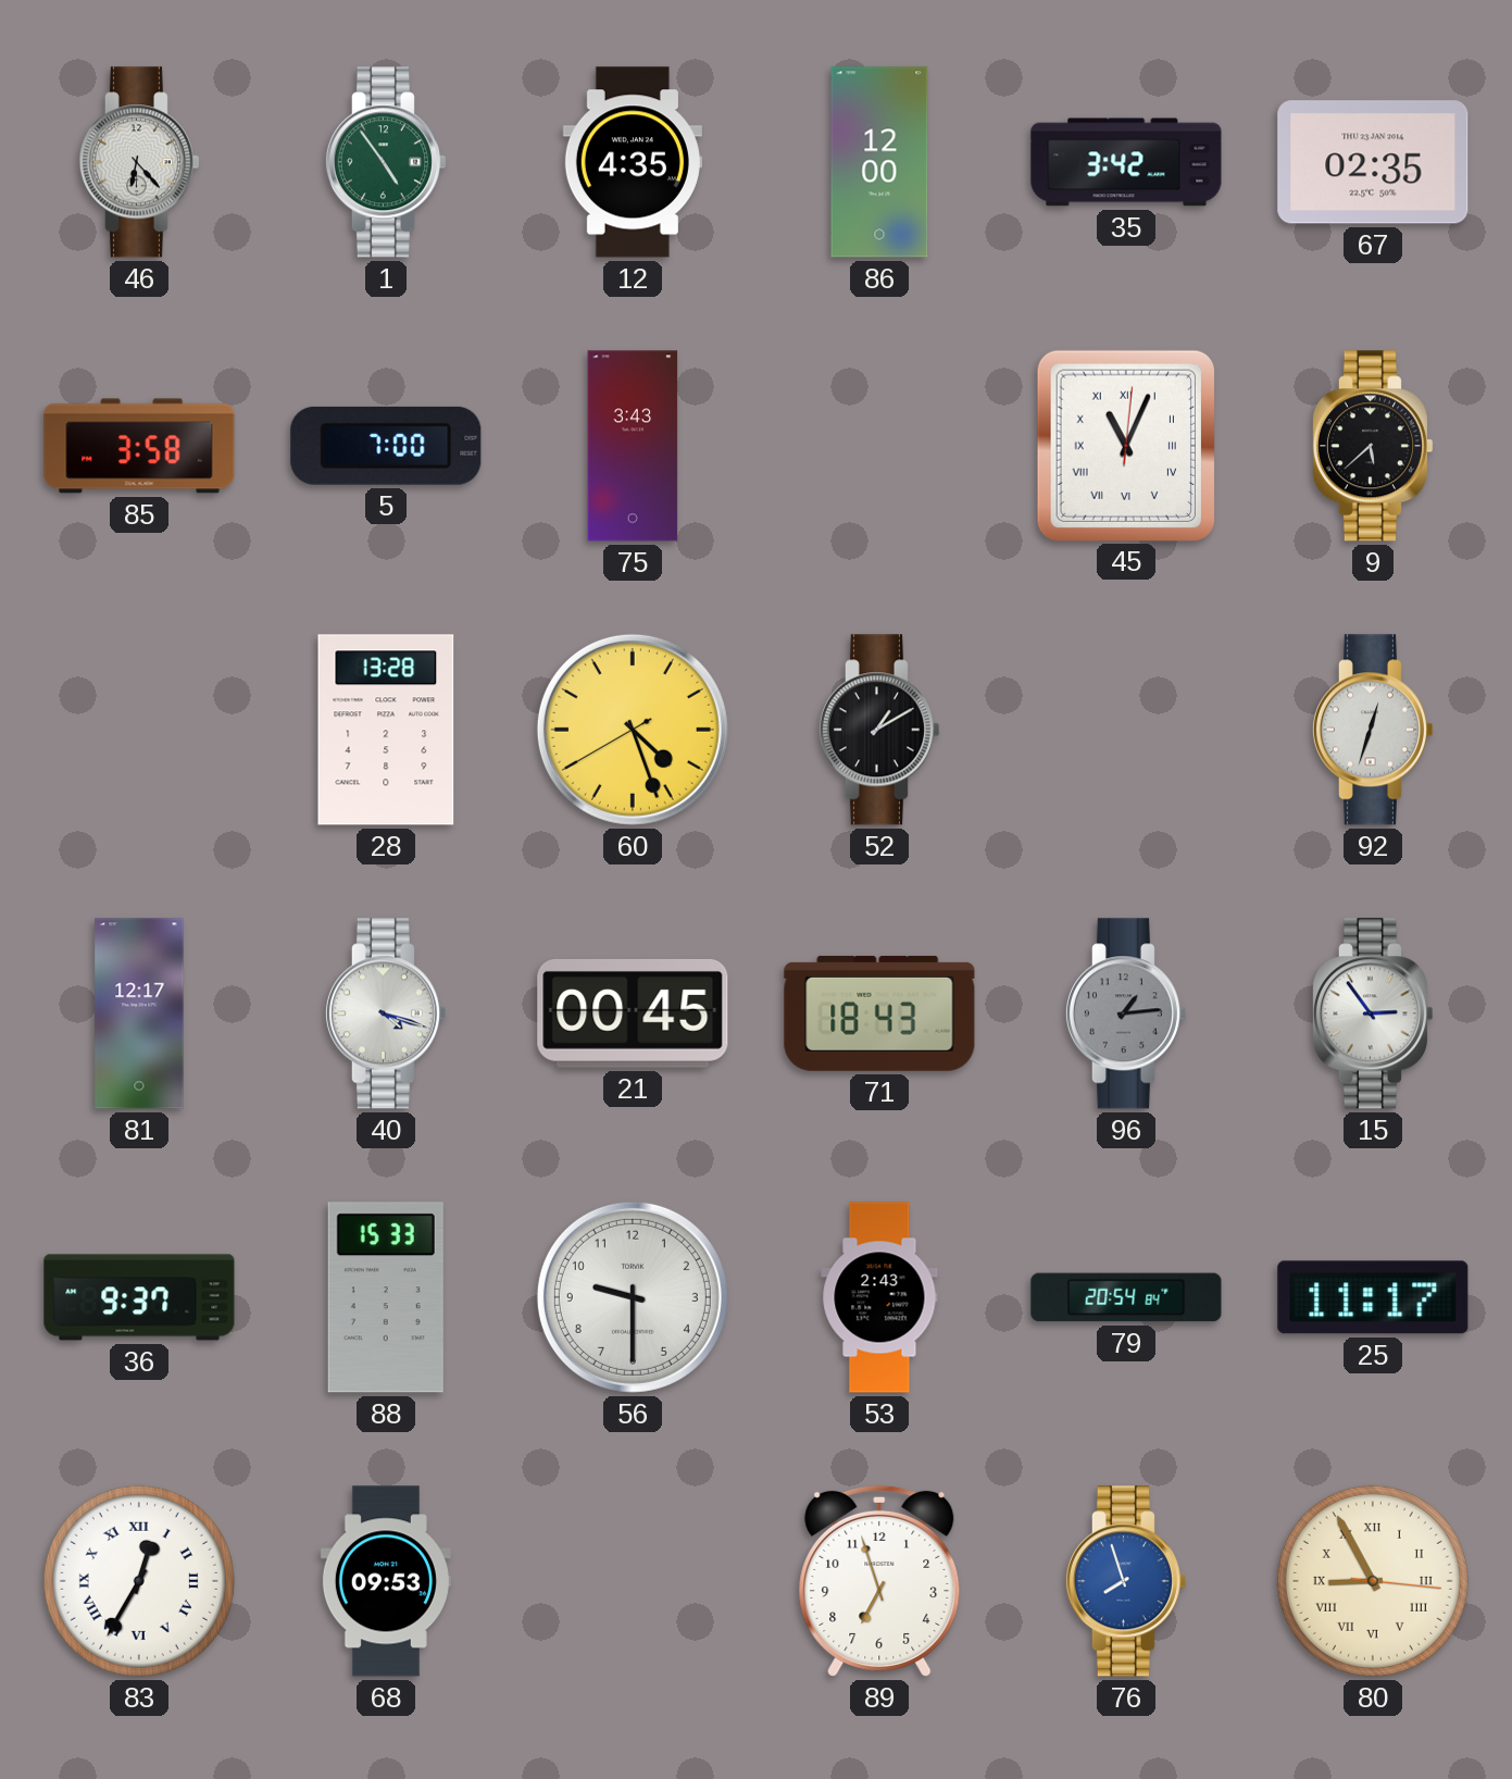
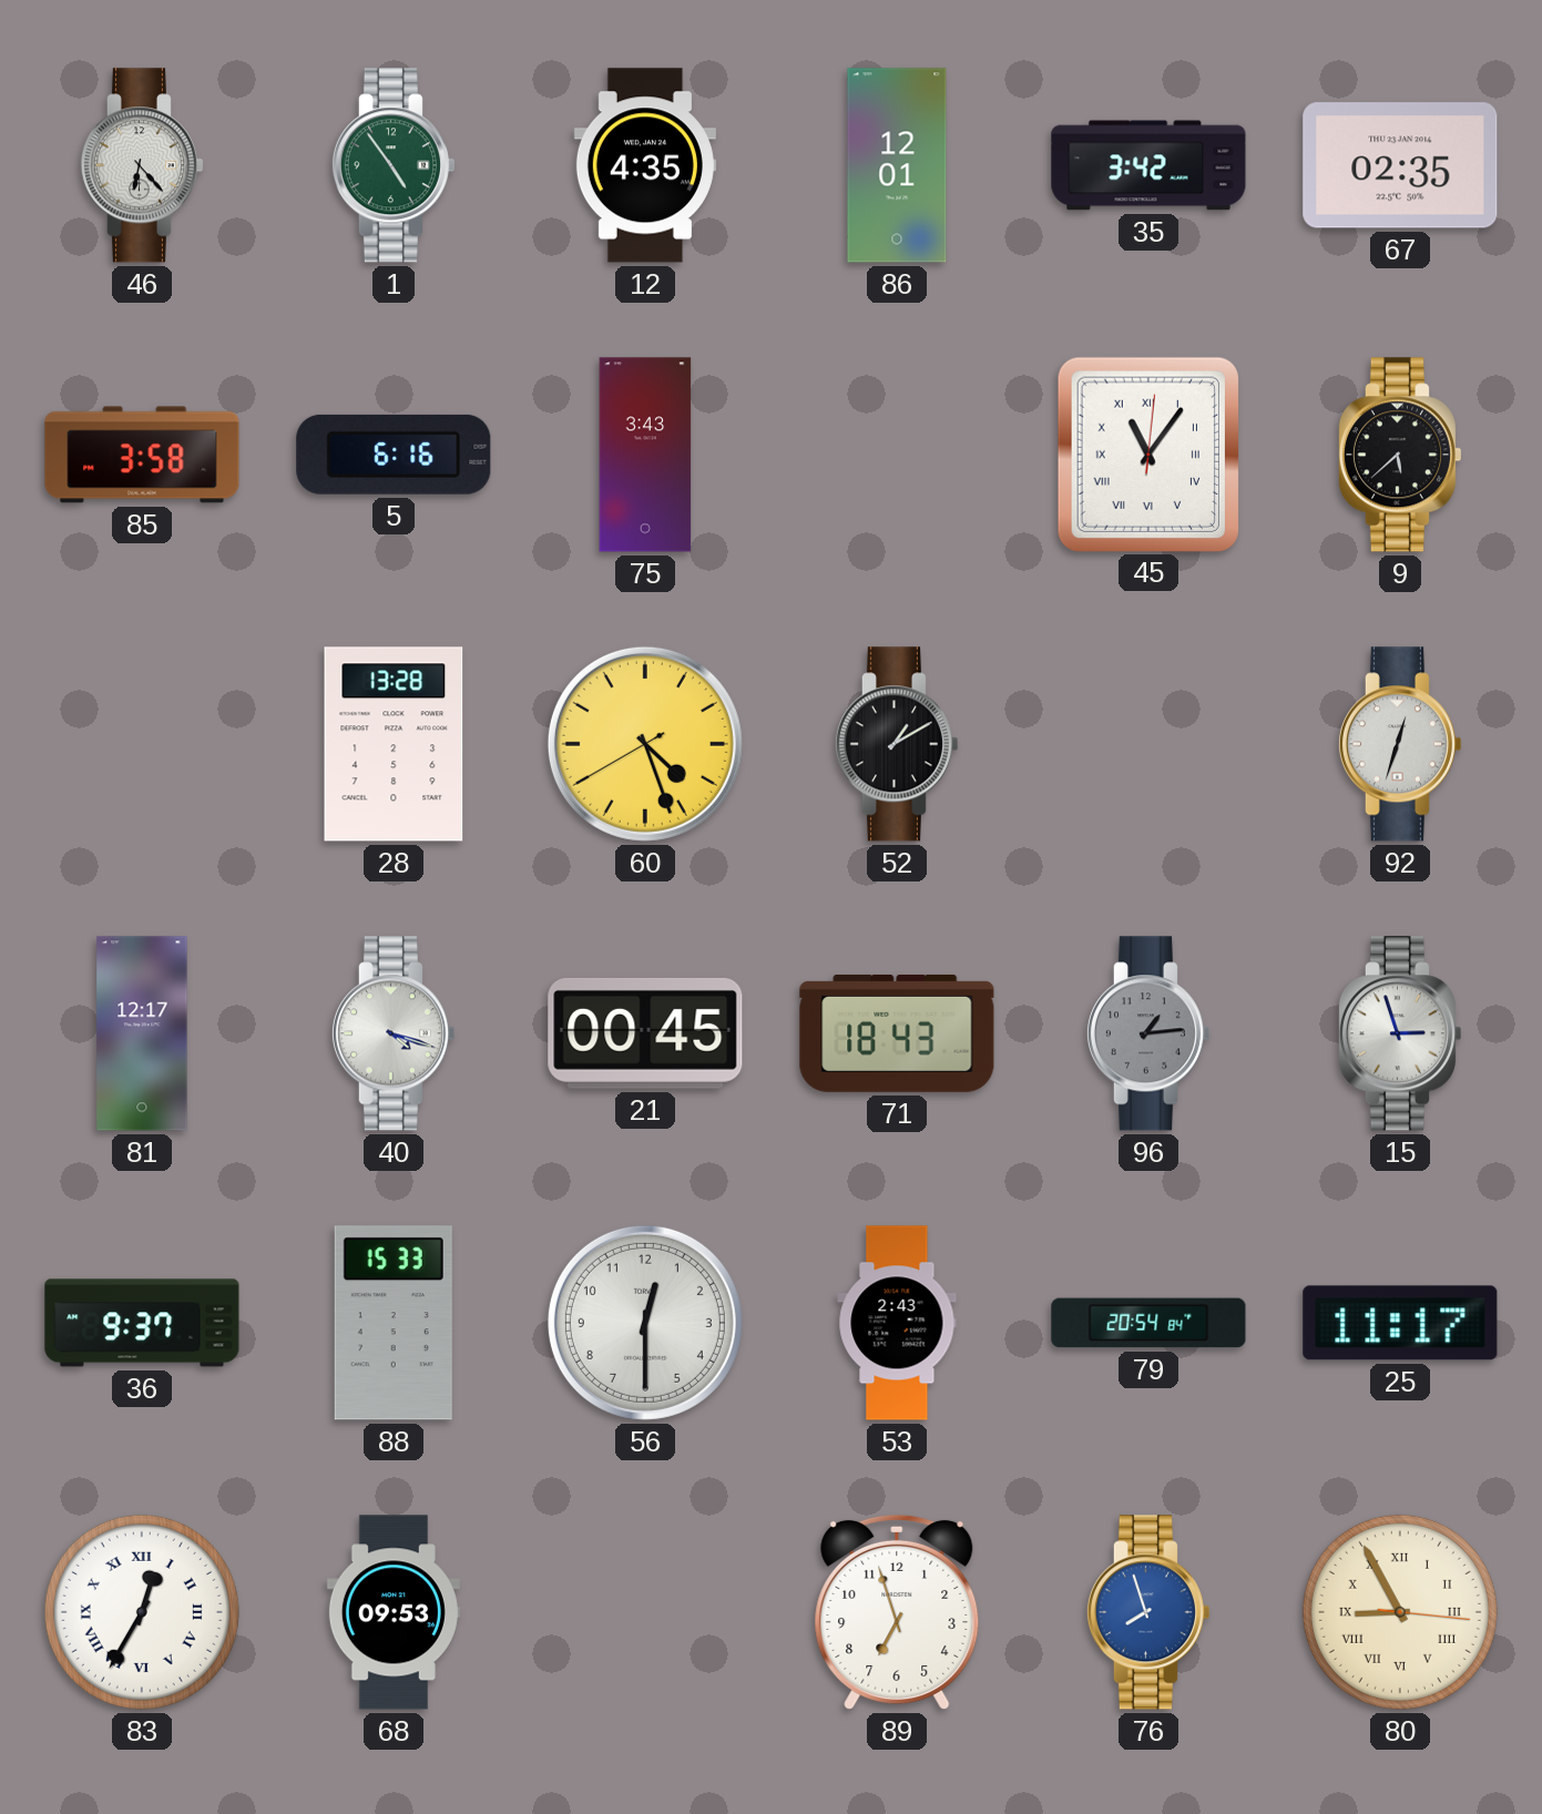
86: 12:00 -> 12:01 (897, 165)
5: 7:00 -> 6:16 (394, 455)
45: 11:04 -> 11:06 (1148, 453)
15: 2:54 -> 2:57 (1399, 1033)
56: 9:30 -> 12:30 (645, 1323)
